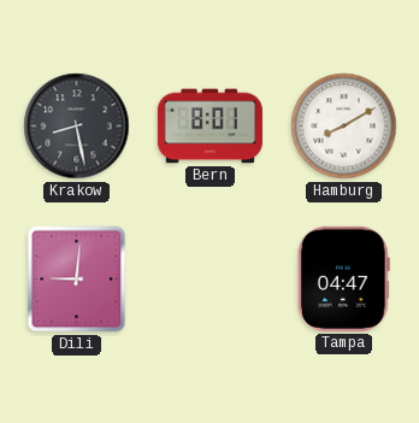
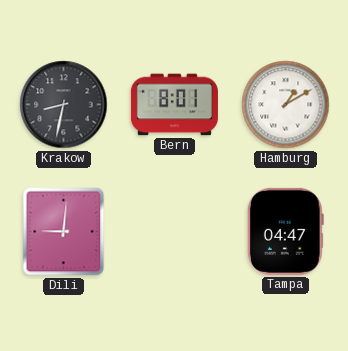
Krakow: 8:28 -> 8:32 (64, 105)
Hamburg: 8:10 -> 1:10 (286, 105)
